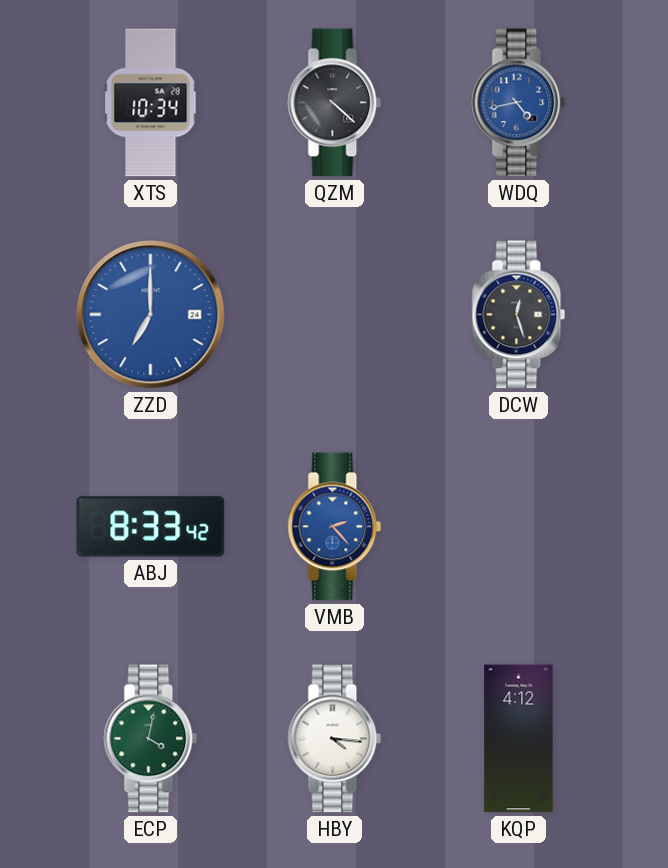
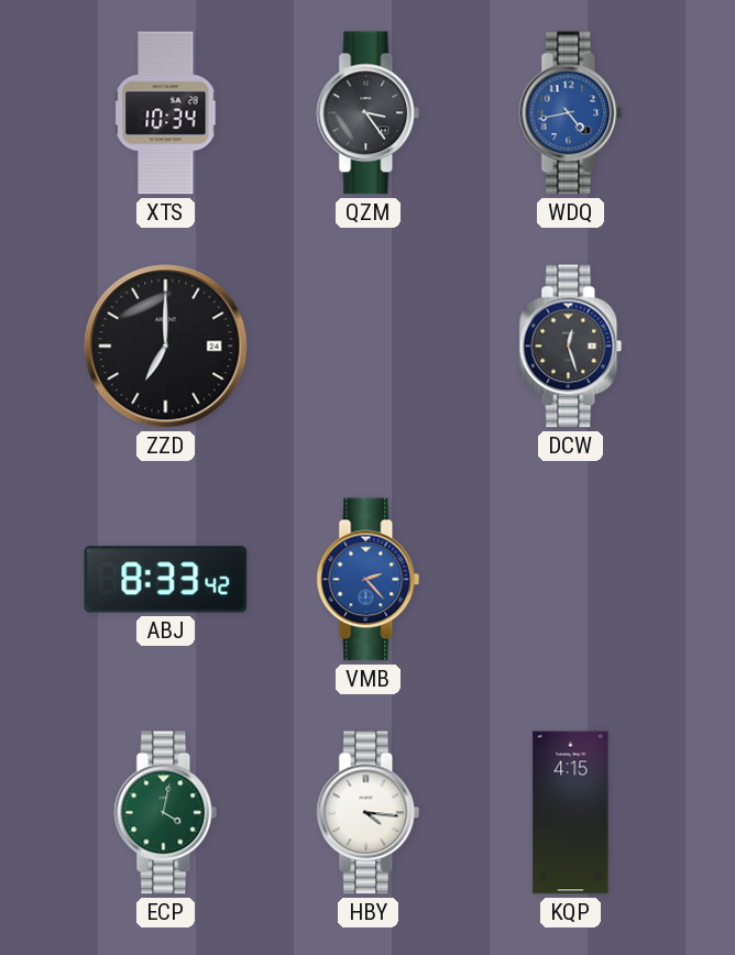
QZM: 4:22 -> 3:24 (369, 113)
ZZD dial: blue -> black (166, 347)
KQP: 4:12 -> 4:15 (571, 813)
